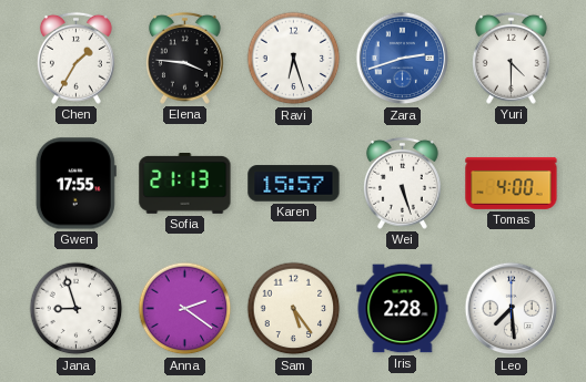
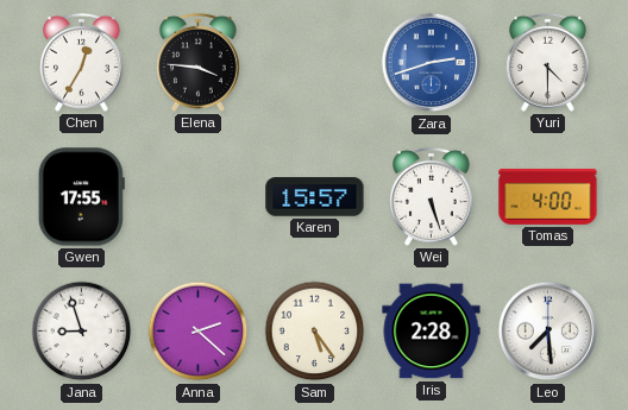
Chen: 1:35 -> 12:35 (81, 62)
Ravi: 6:27 -> none (294, 59)
Sofia: 21:13 -> none (185, 184)
Anna: 2:21 -> 2:22 (199, 332)
